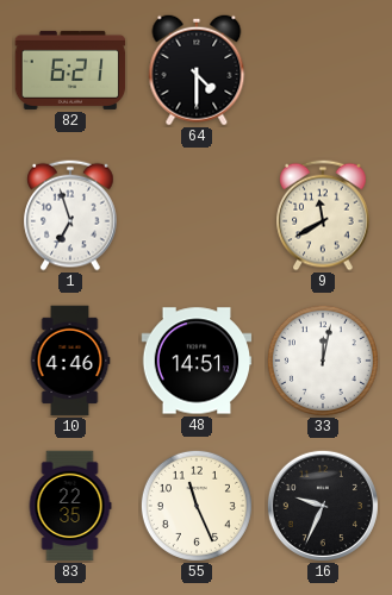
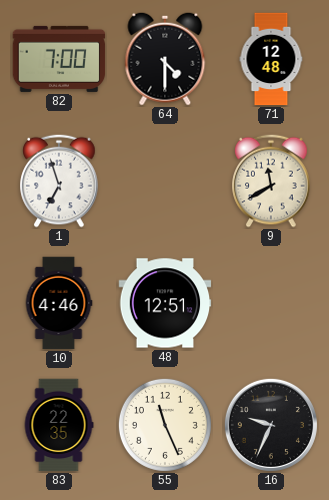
82: 6:21 -> 7:00 (59, 59)
71: none -> 12:48 (271, 59)
48: 14:51 -> 12:51 (165, 303)
33: 12:02 -> none (323, 361)
